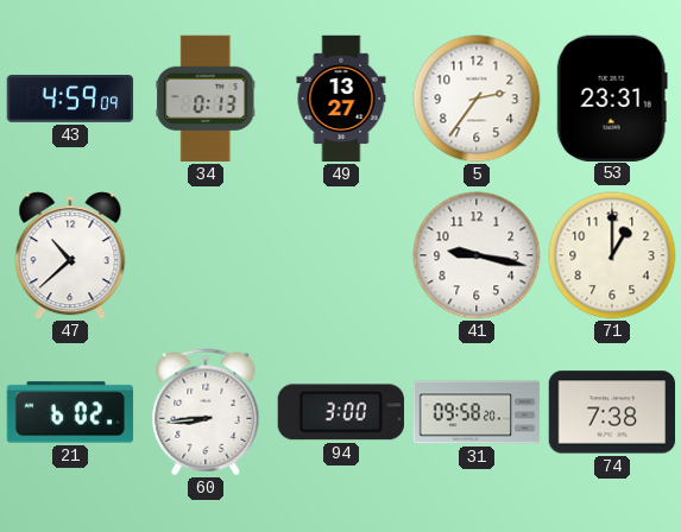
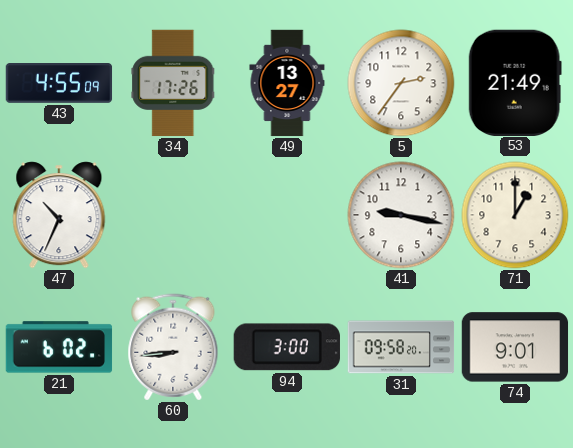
43: 4:59 -> 4:55 (59, 84)
34: 0:13 -> 17:26 (173, 83)
53: 23:31 -> 21:49 (515, 82)
47: 10:38 -> 10:34 (59, 215)
74: 7:38 -> 9:01 (515, 347)
